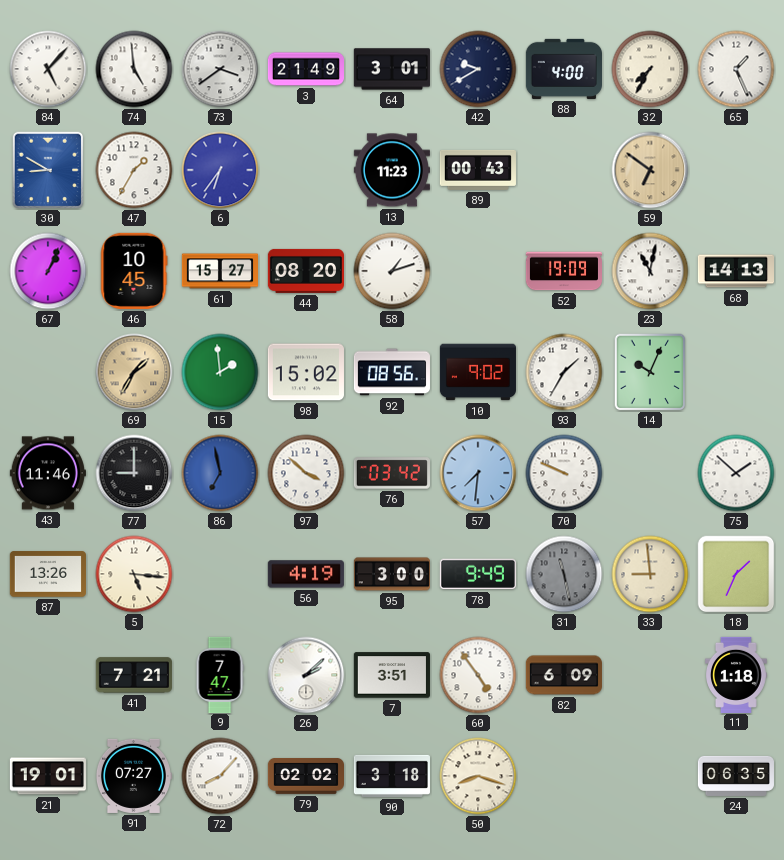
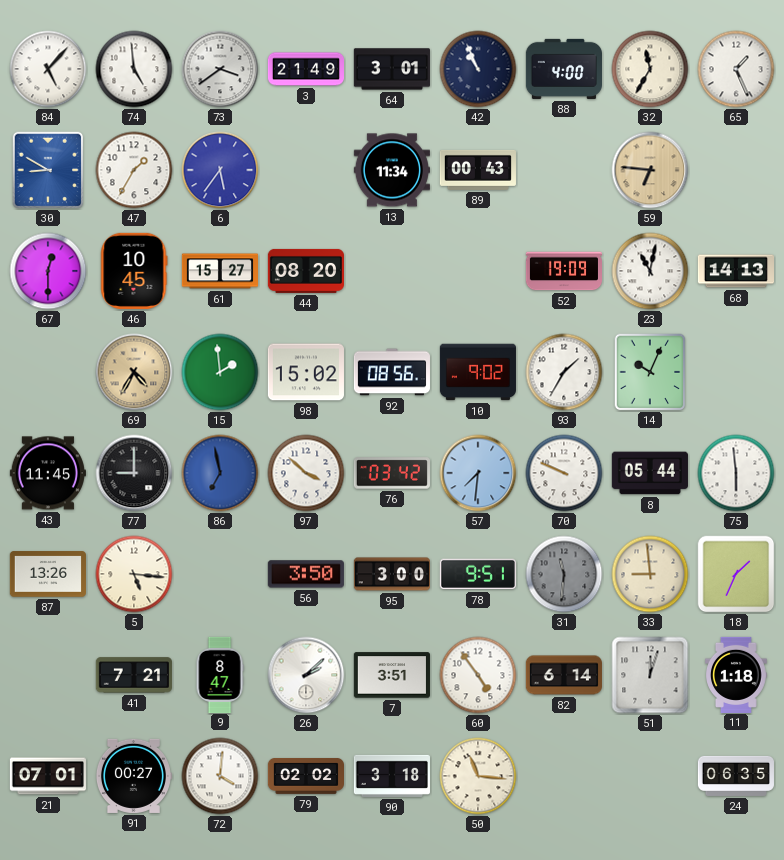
42: 9:40 -> 10:56 (478, 69)
32: 7:35 -> 11:35 (650, 69)
6: 6:36 -> 5:36 (220, 170)
13: 11:23 -> 11:34 (392, 170)
59: 6:51 -> 6:46 (650, 170)
67: 1:04 -> 12:30 (48, 271)
58: 1:12 -> none (392, 271)
69: 1:35 -> 4:35 (134, 372)
43: 11:46 -> 11:45 (48, 473)
8: none -> 05:44 (650, 473)
75: 1:52 -> 5:59 (736, 473)
56: 4:19 -> 3:50 (306, 574)
78: 9:49 -> 9:51 (478, 574)
31: 11:28 -> 11:31 (564, 574)
9: 7:47 -> 8:47 (220, 674)
82: 6:09 -> 6:14 (564, 675)
51: none -> 12:03 (650, 675)
21: 19:01 -> 07:01 (48, 776)
91: 07:27 -> 00:27 (133, 776)
72: 8:07 -> 4:01 (220, 776)
50: 8:18 -> 11:16 (478, 776)
